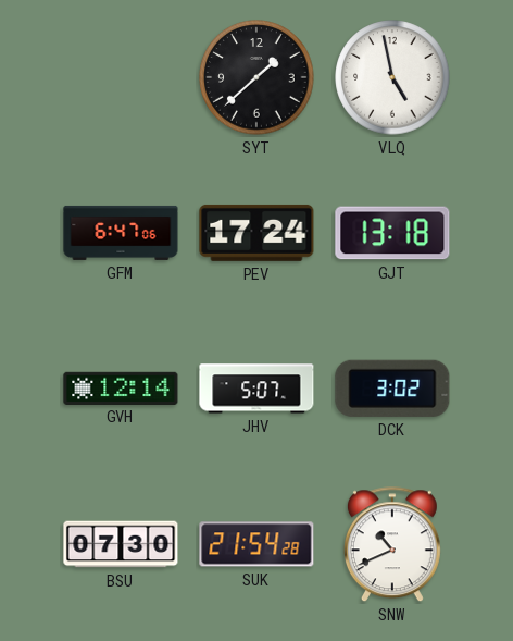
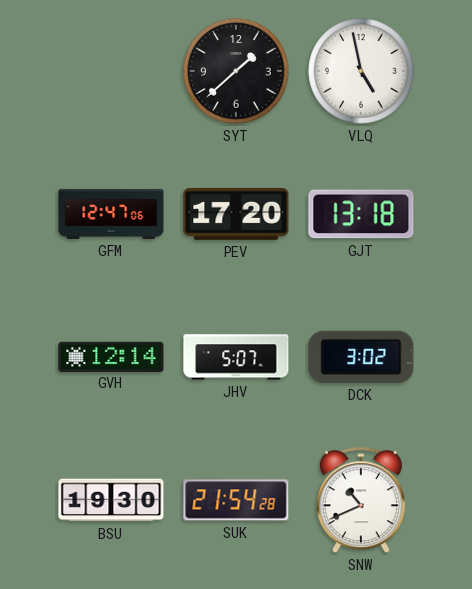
GFM: 6:47 -> 12:47 (111, 214)
PEV: 17:24 -> 17:20 (236, 214)
BSU: 07:30 -> 19:30 (111, 500)
